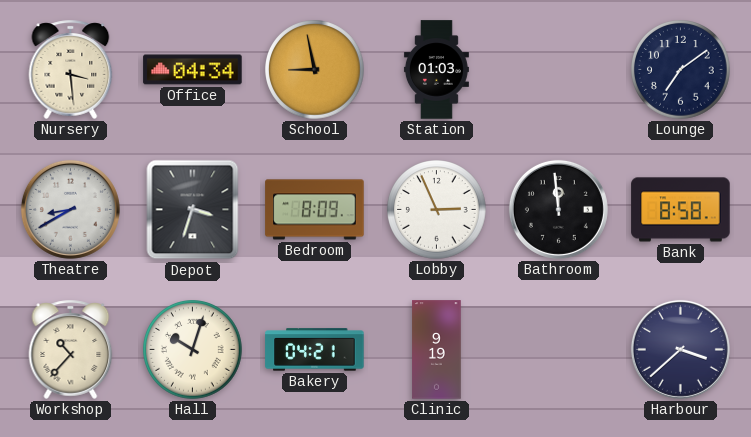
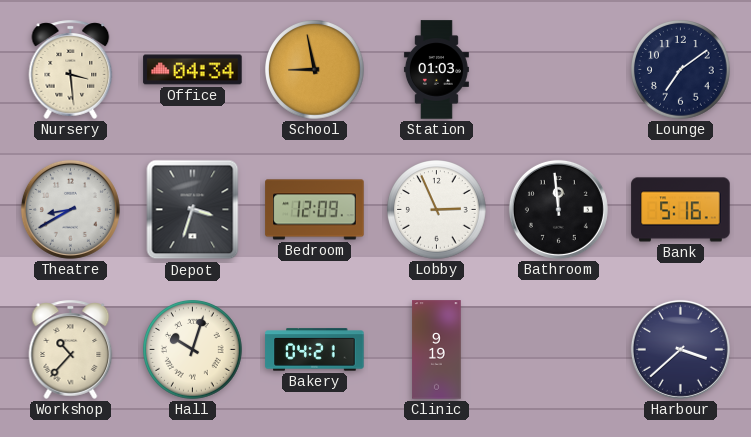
Bedroom: 8:09 -> 12:09 (315, 210)
Bank: 8:58 -> 5:16 (681, 210)
